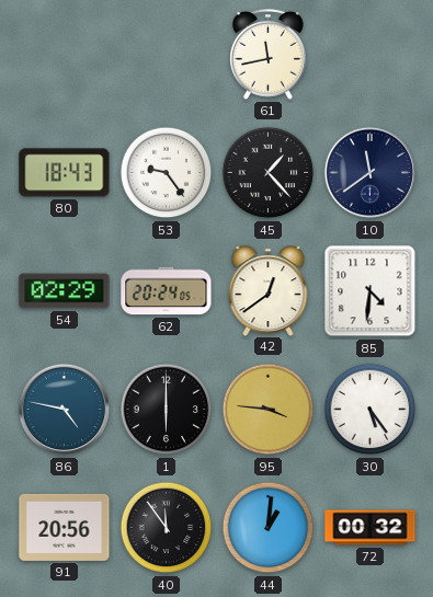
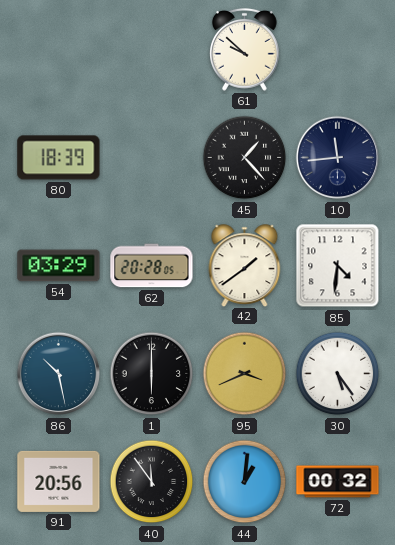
61: 11:43 -> 9:52 (244, 49)
80: 18:43 -> 18:39 (59, 158)
53: 9:24 -> none (167, 173)
10: 11:39 -> 11:44 (338, 158)
54: 02:29 -> 03:29 (59, 266)
62: 20:24 -> 20:28 (152, 266)
42: 12:39 -> 1:39 (245, 265)
86: 4:47 -> 10:28 (59, 374)
95: 3:46 -> 3:41 (245, 374)
